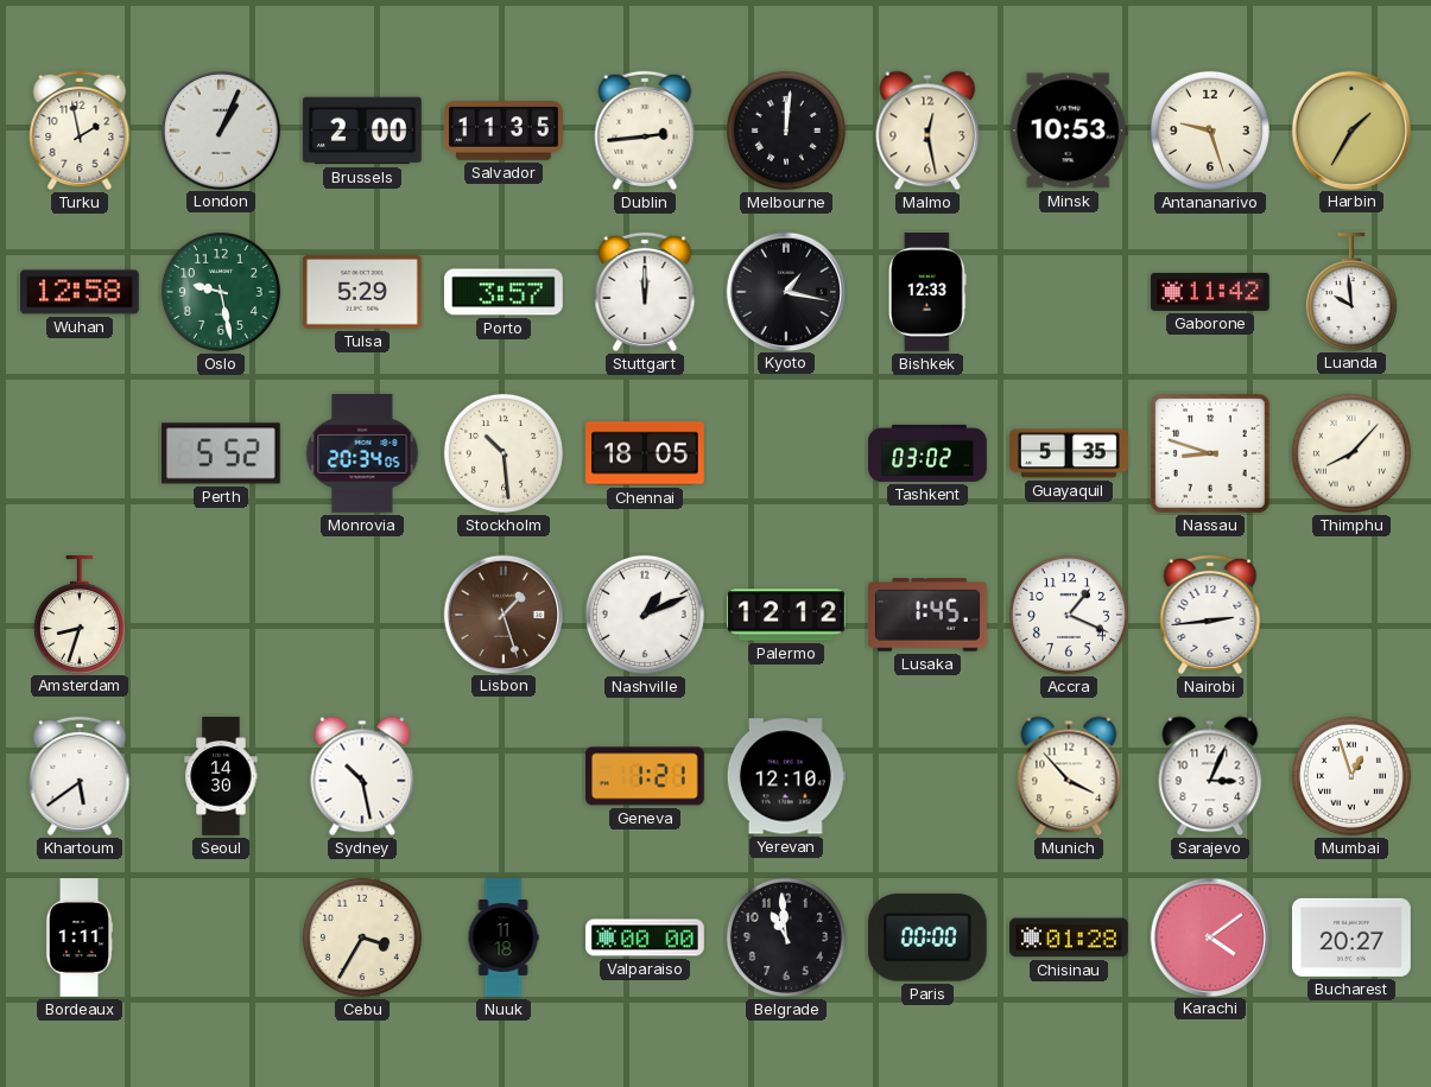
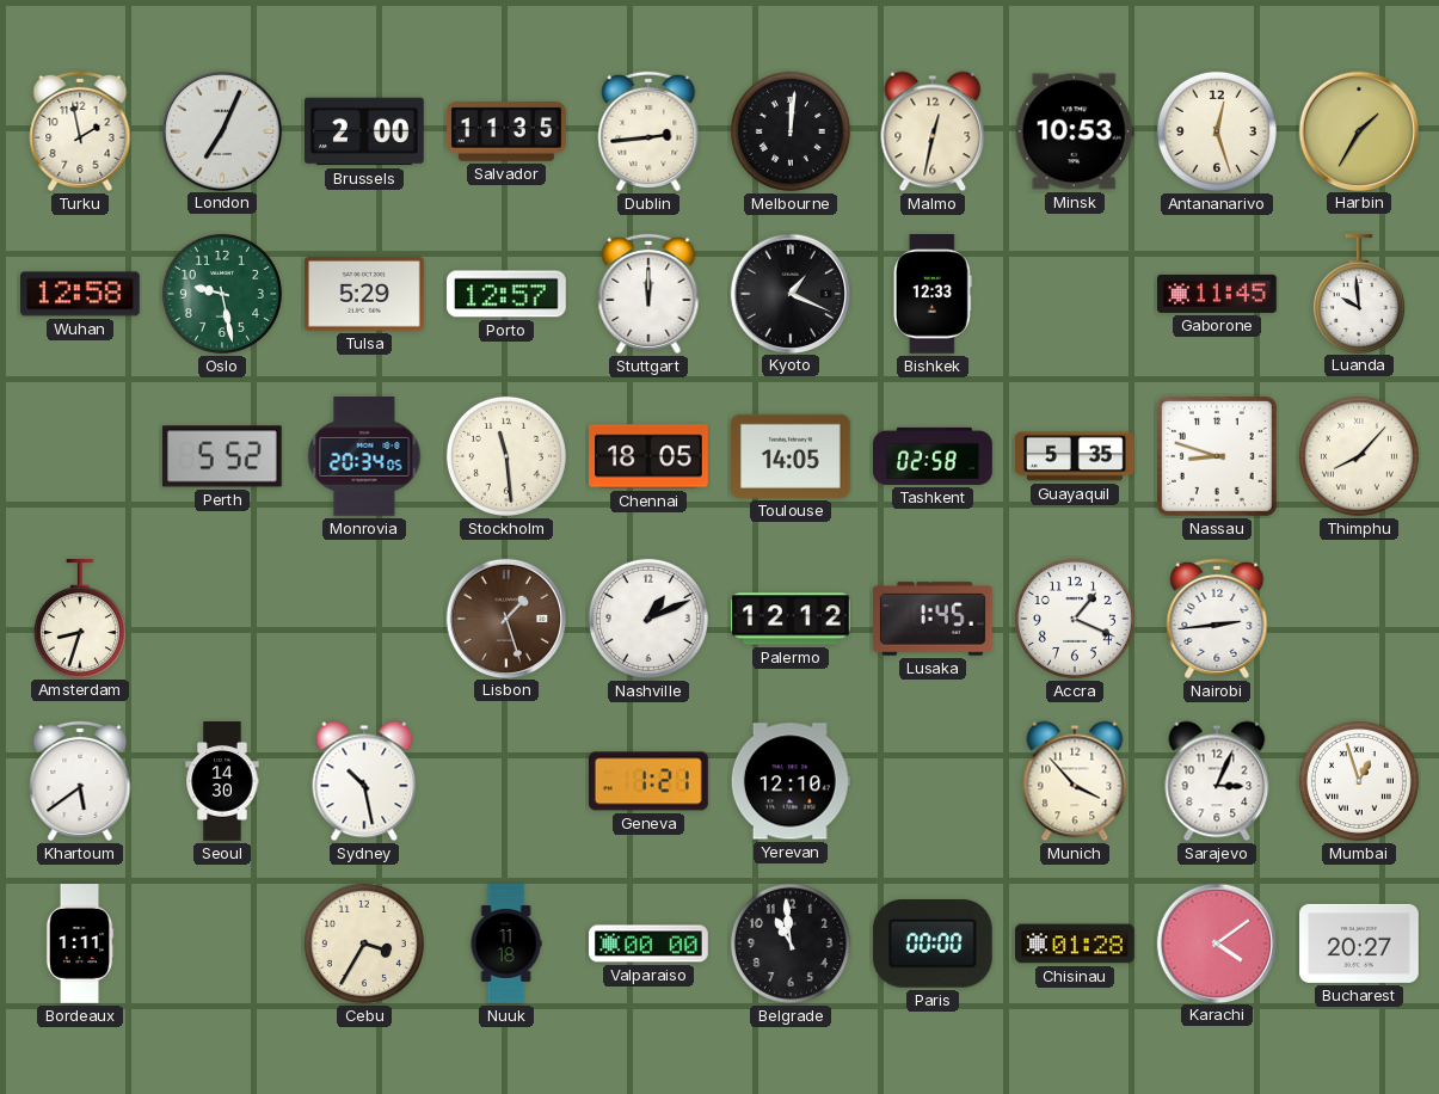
London: 1:04 -> 7:04 (221, 130)
Malmo: 12:28 -> 12:32 (933, 131)
Antananarivo: 9:27 -> 12:27 (1217, 131)
Porto: 3:57 -> 12:57 (508, 294)
Kyoto: 1:17 -> 1:19 (789, 293)
Gaborone: 11:42 -> 11:45 (1218, 294)
Stockholm: 10:29 -> 11:29 (506, 456)
Toulouse: none -> 14:05 (792, 456)
Tashkent: 03:02 -> 02:58 (934, 456)
